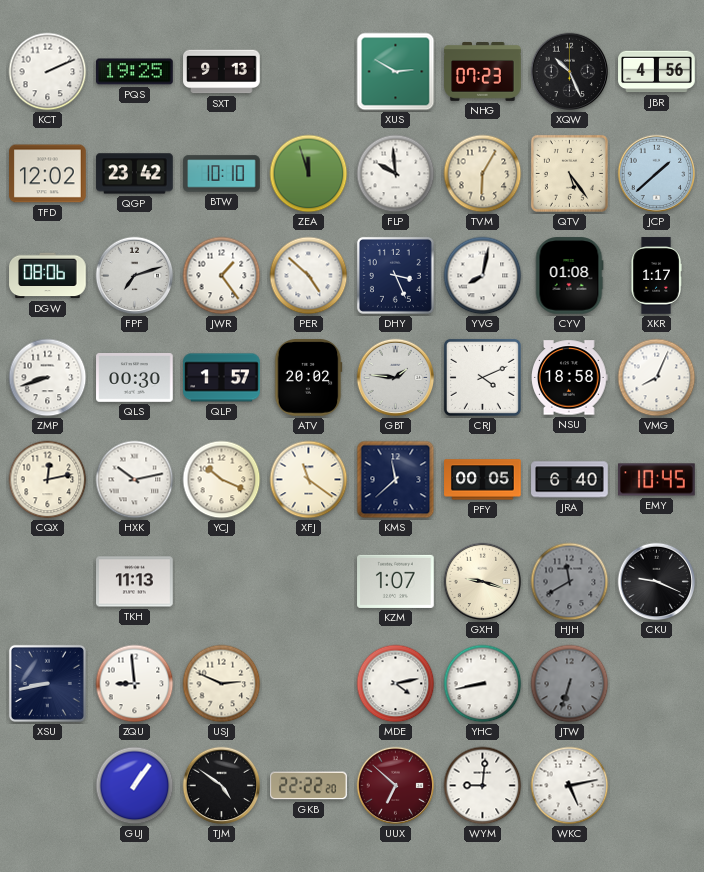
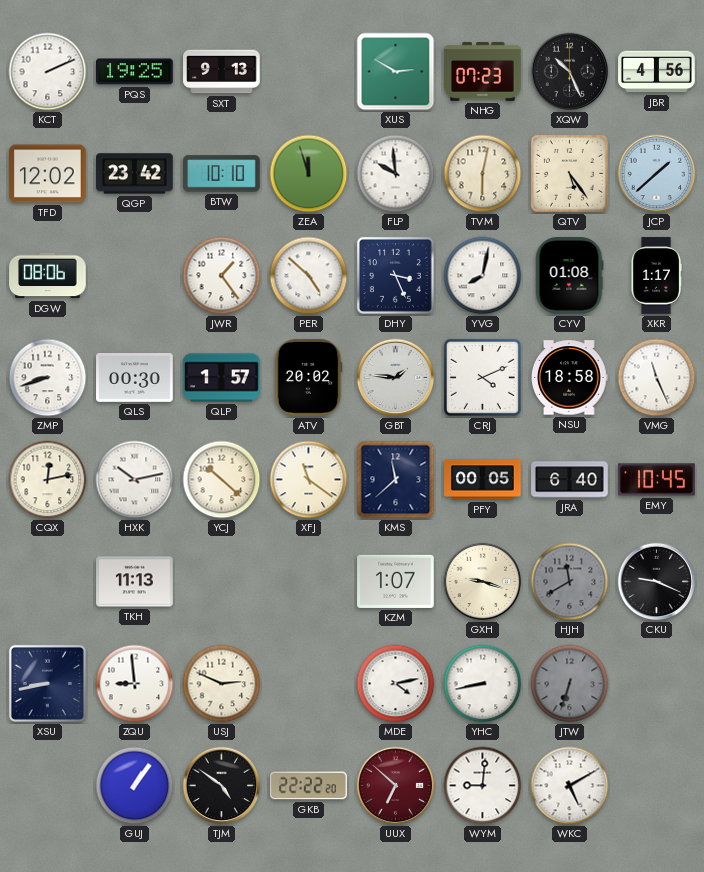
TVM: 6:05 -> 6:02 (483, 174)
FPF: 7:12 -> none (135, 276)
VMG: 8:04 -> 11:26 (657, 378)
YCJ: 10:19 -> 10:22 (222, 480)
WKC: 5:13 -> 5:10 (570, 786)
